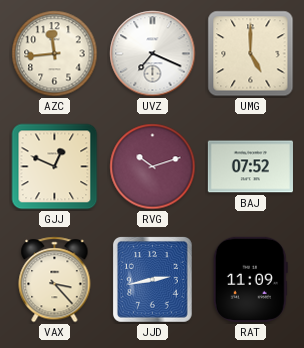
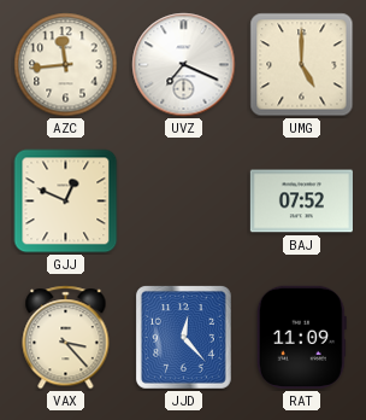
RVG: 10:12 -> none (153, 167)
JJD: 2:43 -> 12:23 (183, 337)
